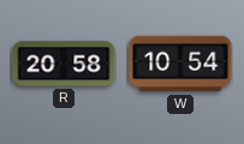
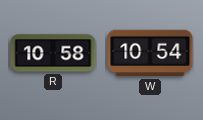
R: 20:58 -> 10:58 (53, 53)
